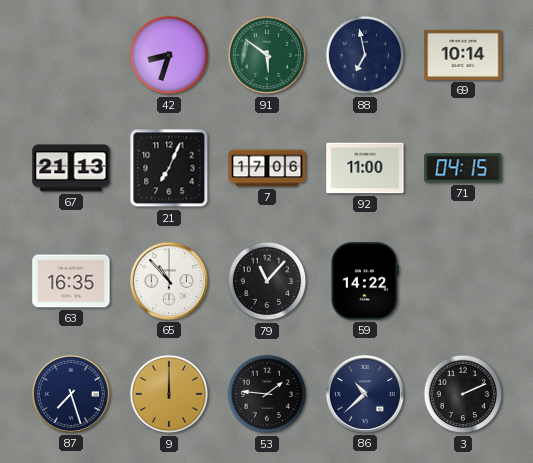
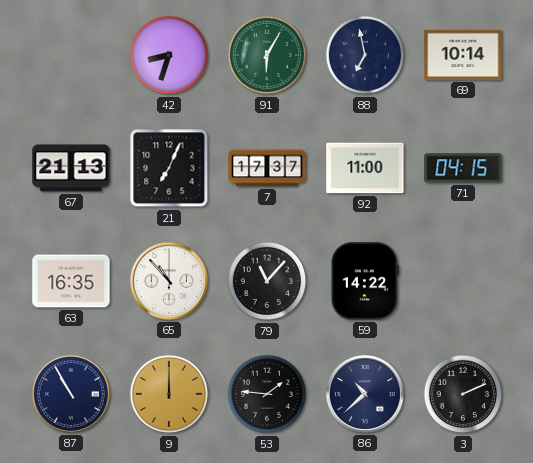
91: 5:51 -> 6:05 (267, 55)
7: 17:06 -> 17:37 (267, 168)
87: 7:27 -> 10:55 (71, 394)
